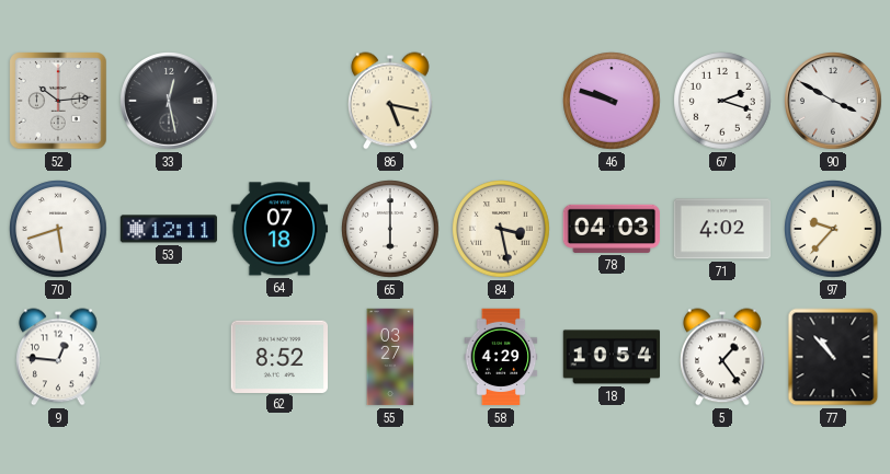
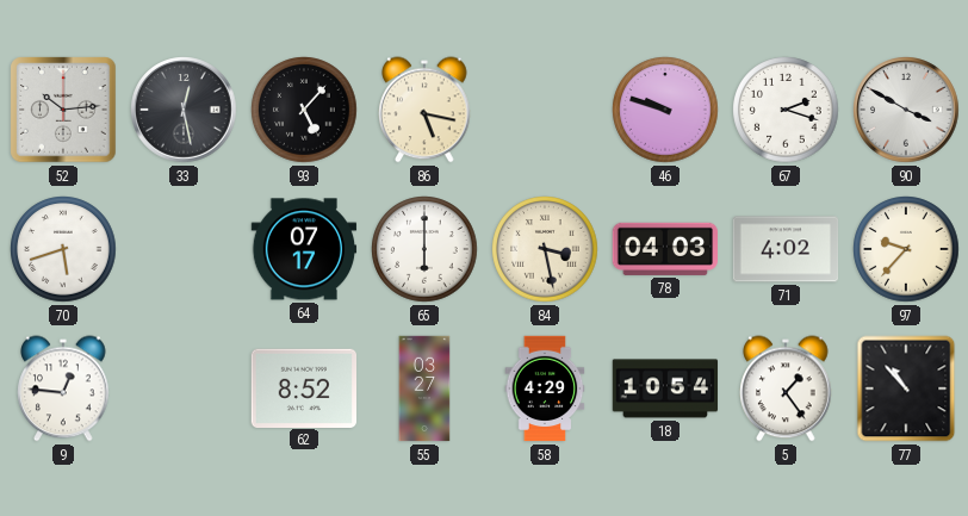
93: none -> 5:07 (304, 110)
53: 12:11 -> none (169, 229)
64: 07:18 -> 07:17 (304, 249)
